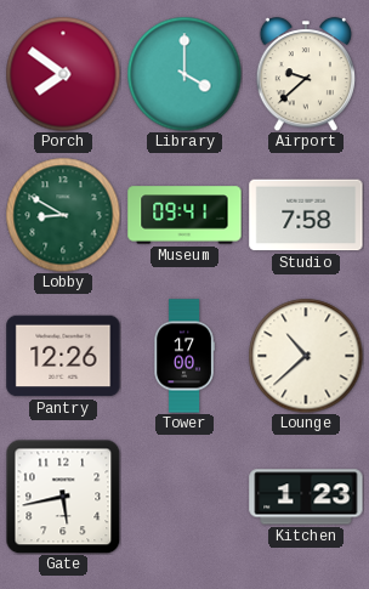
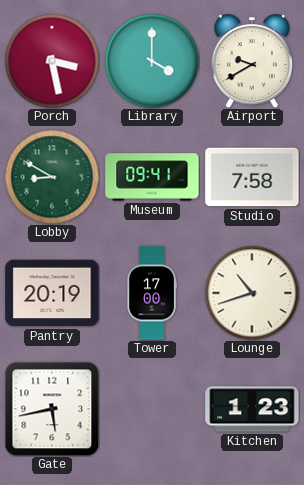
Porch: 7:51 -> 3:28 (52, 61)
Airport: 9:38 -> 9:40 (251, 61)
Pantry: 12:26 -> 20:19 (52, 293)
Lounge: 10:38 -> 10:42 (252, 293)
